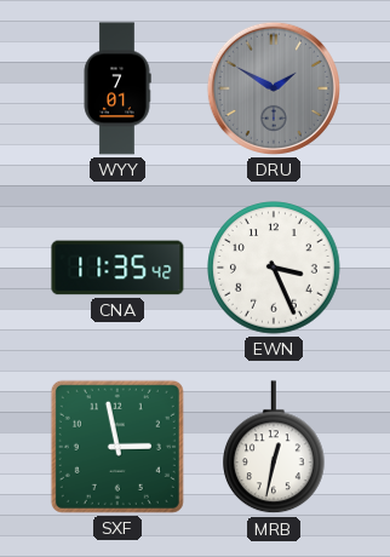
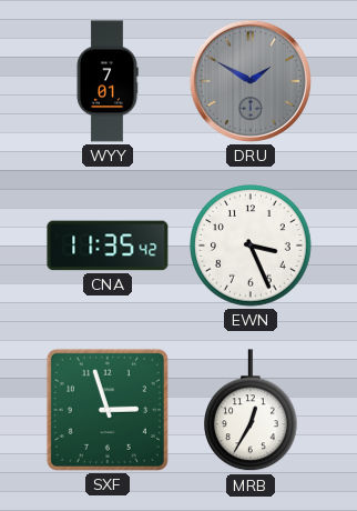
SXF: 2:58 -> 2:57 (108, 410)
MRB: 12:32 -> 12:35 (252, 411)
